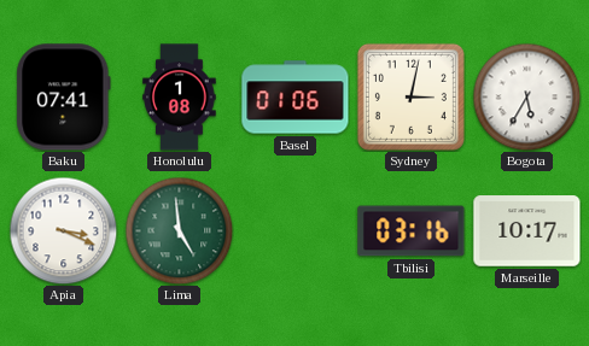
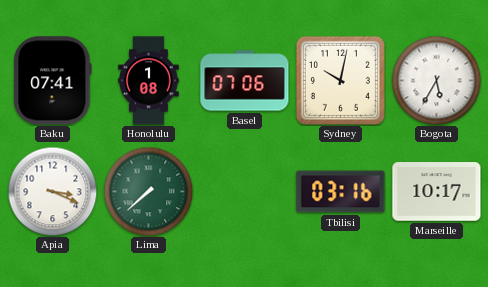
Basel: 01:06 -> 07:06 (245, 81)
Sydney: 3:02 -> 10:02 (340, 80)
Lima: 4:59 -> 7:38 (148, 191)
